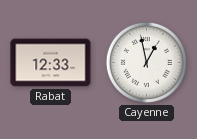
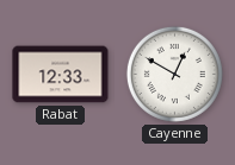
Cayenne: 12:58 -> 12:50 (174, 74)
